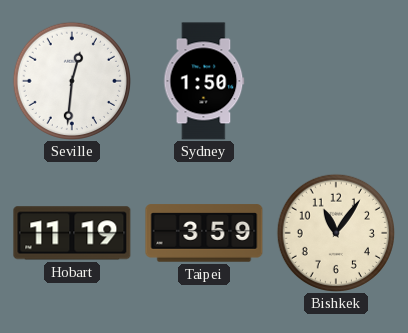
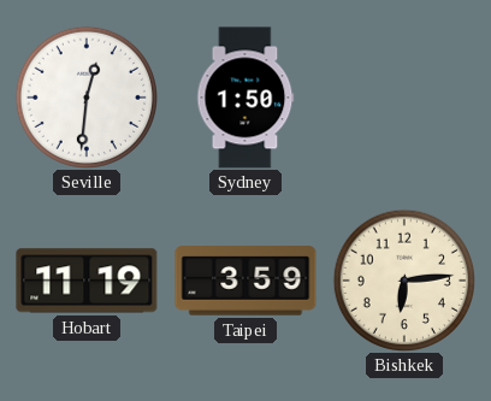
Bishkek: 11:06 -> 6:14 (403, 279)
